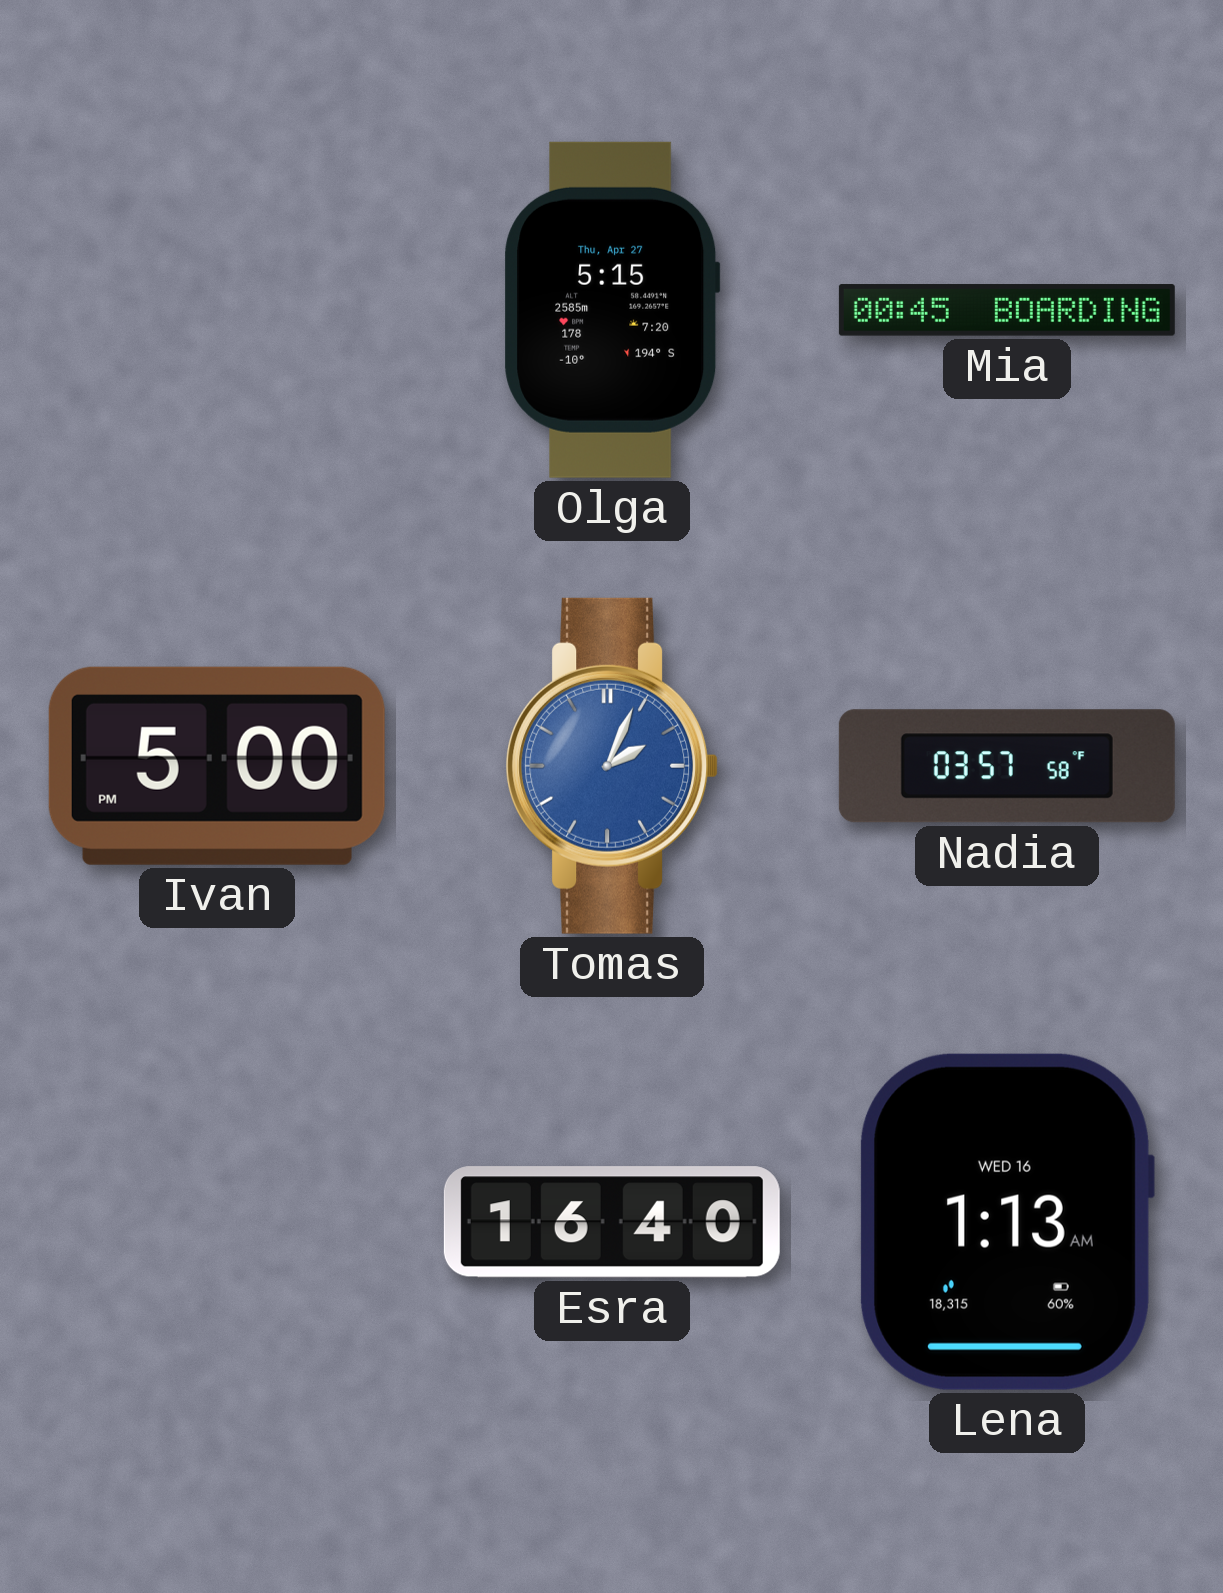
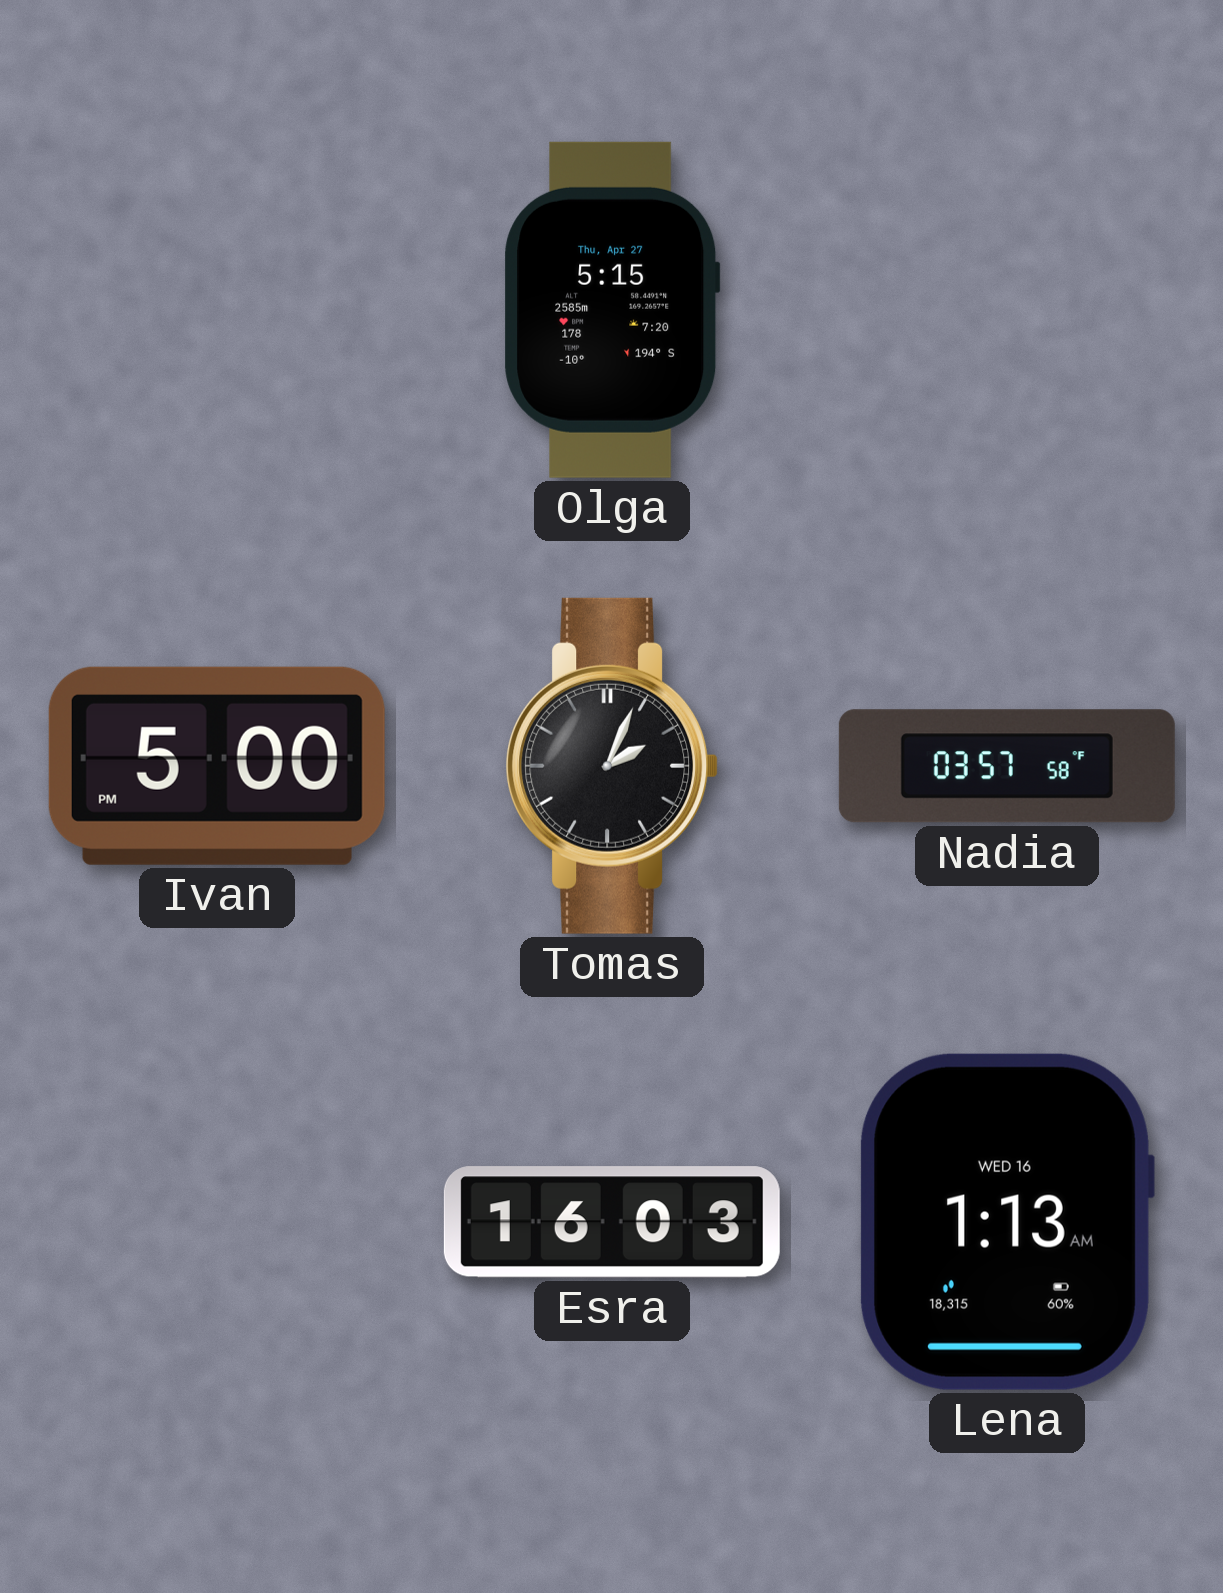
Mia: 00:45 -> none (1007, 310)
Tomas dial: blue -> black (612, 766)
Esra: 16:40 -> 16:03 (612, 1222)
